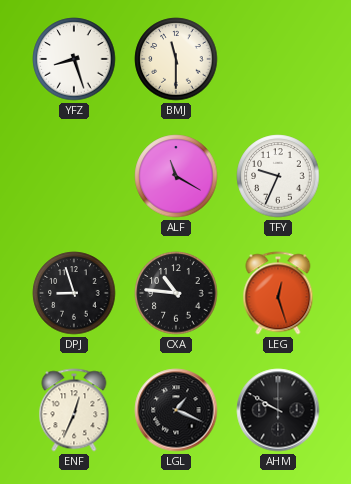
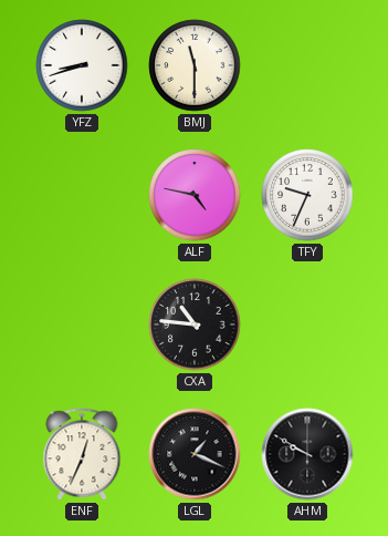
YFZ: 8:27 -> 8:42 (82, 65)
ALF: 11:20 -> 4:47 (195, 195)
DPJ: 8:57 -> none (74, 293)
LEG: 12:27 -> none (278, 293)
